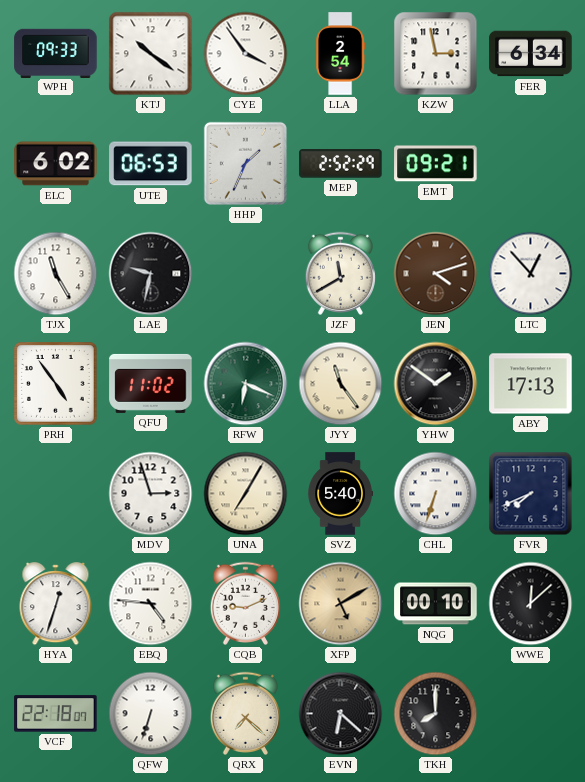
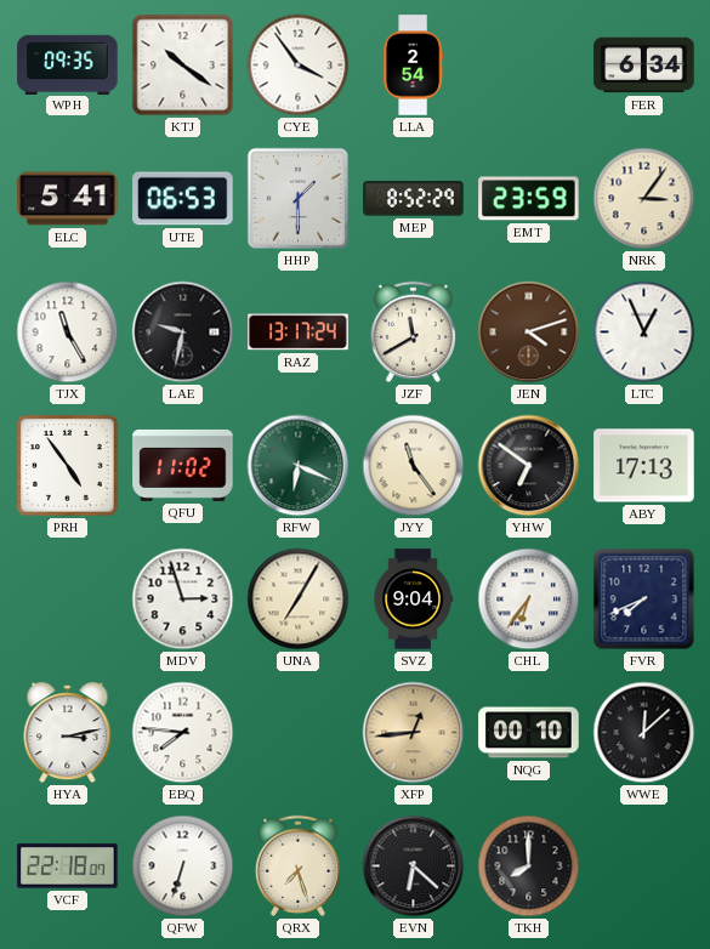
WPH: 09:33 -> 09:35 (68, 64)
KZW: 2:58 -> none (436, 54)
ELC: 6:02 -> 5:41 (68, 199)
HHP: 1:34 -> 1:30 (297, 198)
MEP: 2:52 -> 8:52 (414, 199)
EMT: 09:21 -> 23:59 (529, 199)
NRK: none -> 3:06 (644, 199)
RAZ: none -> 13:17 (299, 333)
LTC: 12:53 -> 12:56 (644, 333)
YHW: 1:51 -> 6:51 (529, 466)
SVZ: 5:40 -> 9:04 (414, 599)
CHL: 6:33 -> 6:36 (529, 599)
HYA: 12:33 -> 3:13 (68, 733)
EBQ: 4:46 -> 7:46 (183, 733)
CQB: 9:11 -> none (245, 603)
XFP: 5:10 -> 12:44 (414, 733)
QRX: 7:22 -> 7:27 (297, 865)
